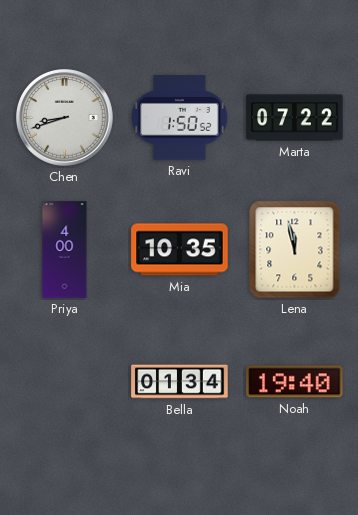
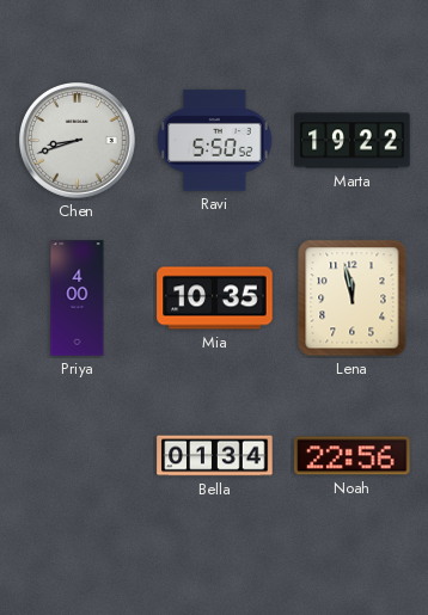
Ravi: 1:50 -> 5:50 (215, 141)
Marta: 07:22 -> 19:22 (353, 141)
Noah: 19:40 -> 22:56 (353, 456)
